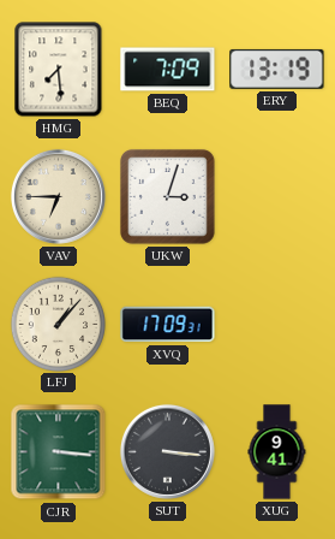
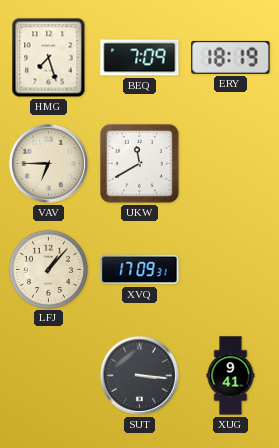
HMG: 7:29 -> 7:27 (49, 58)
ERY: 13:19 -> 18:19 (231, 57)
UKW: 3:03 -> 11:40 (139, 163)
CJR: 3:16 -> none (59, 452)
